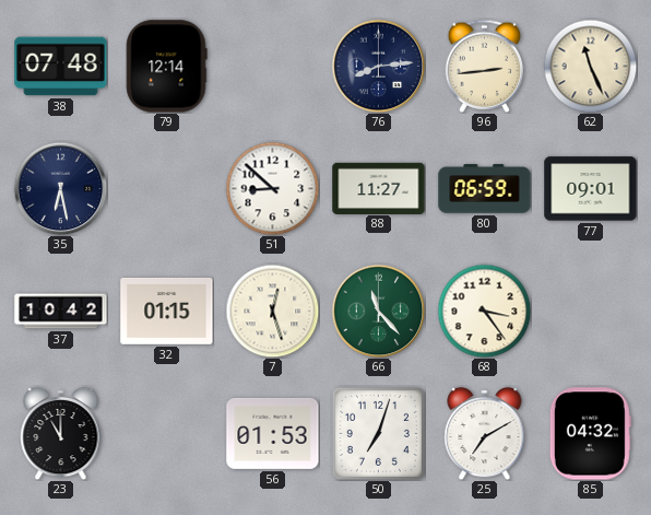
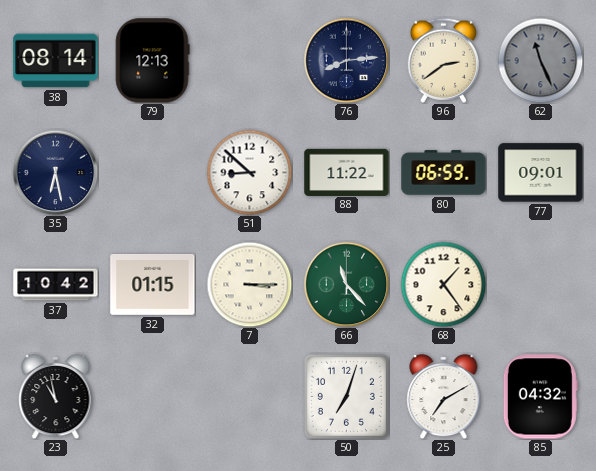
38: 07:48 -> 08:14 (56, 61)
79: 12:14 -> 12:13 (152, 61)
96: 2:44 -> 2:39 (444, 60)
62 dial: cream -> grey (540, 60)
88: 11:27 -> 11:22 (347, 172)
7: 12:27 -> 3:15 (249, 284)
68: 3:24 -> 1:24 (443, 284)
23: 11:00 -> 10:58 (56, 396)
56: 01:53 -> none (273, 433)
